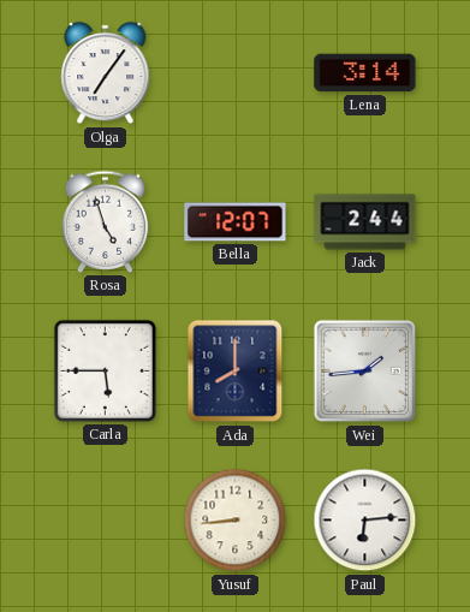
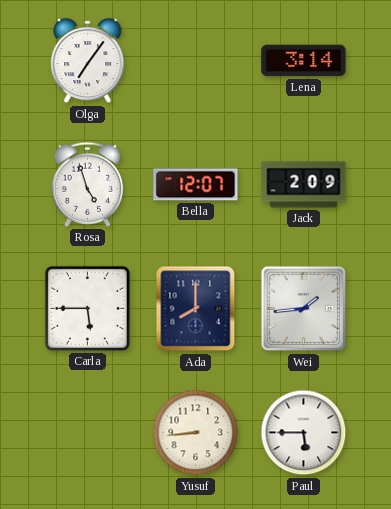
Jack: 2:44 -> 2:09 (304, 185)
Paul: 6:14 -> 5:45 (304, 433)
